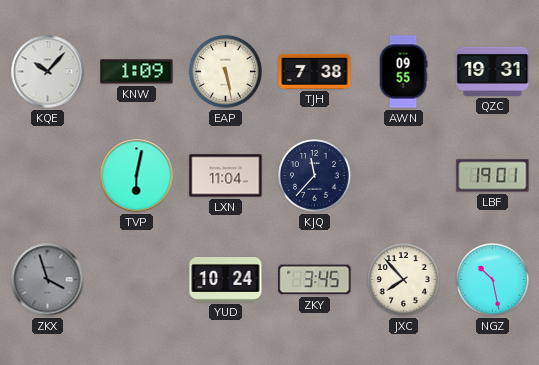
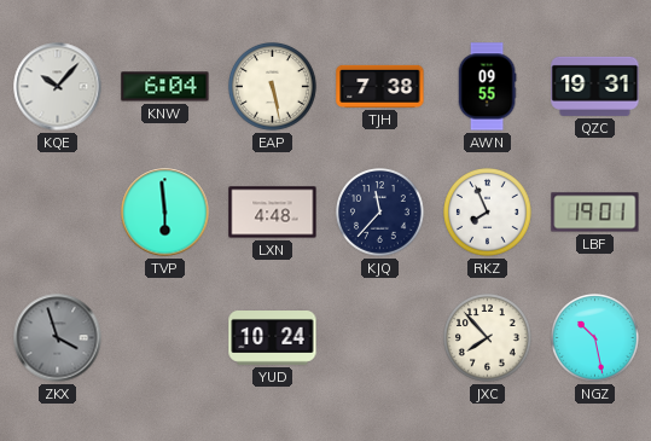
KNW: 1:09 -> 6:04 (165, 87)
TVP: 6:02 -> 5:59 (165, 213)
LXN: 11:04 -> 4:48 (273, 213)
RKZ: none -> 7:56 (488, 213)
ZKY: 3:45 -> none (315, 280)
